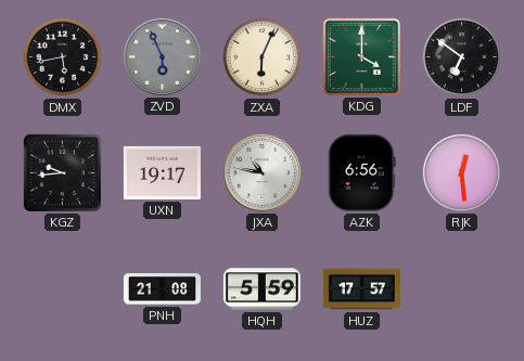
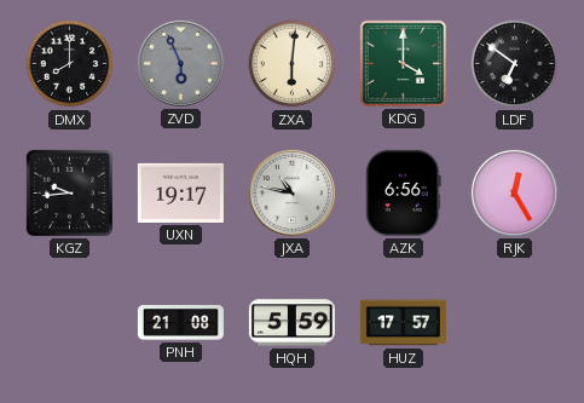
DMX: 5:43 -> 8:00 (70, 64)
ZXA: 6:04 -> 6:01 (293, 64)
RJK: 12:29 -> 12:25 (514, 192)
